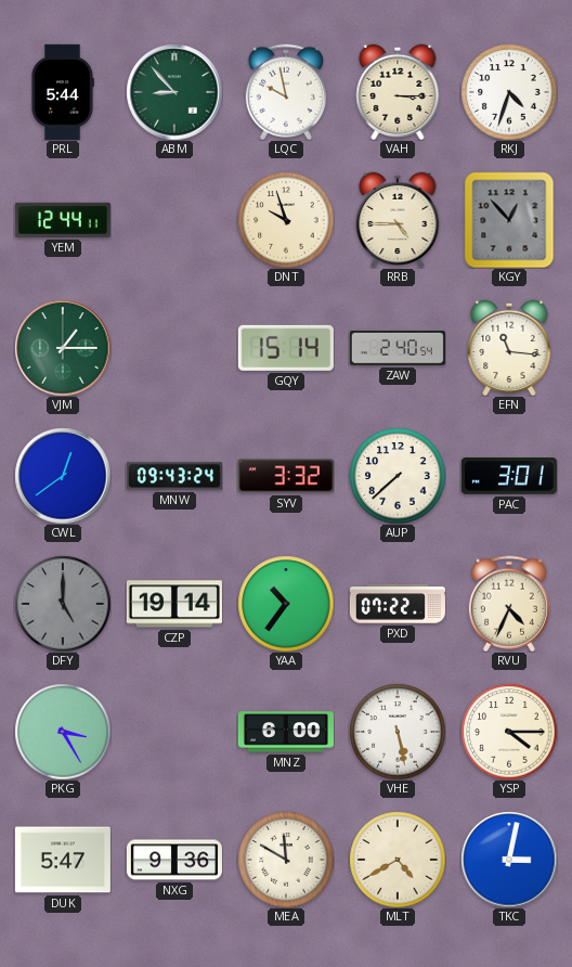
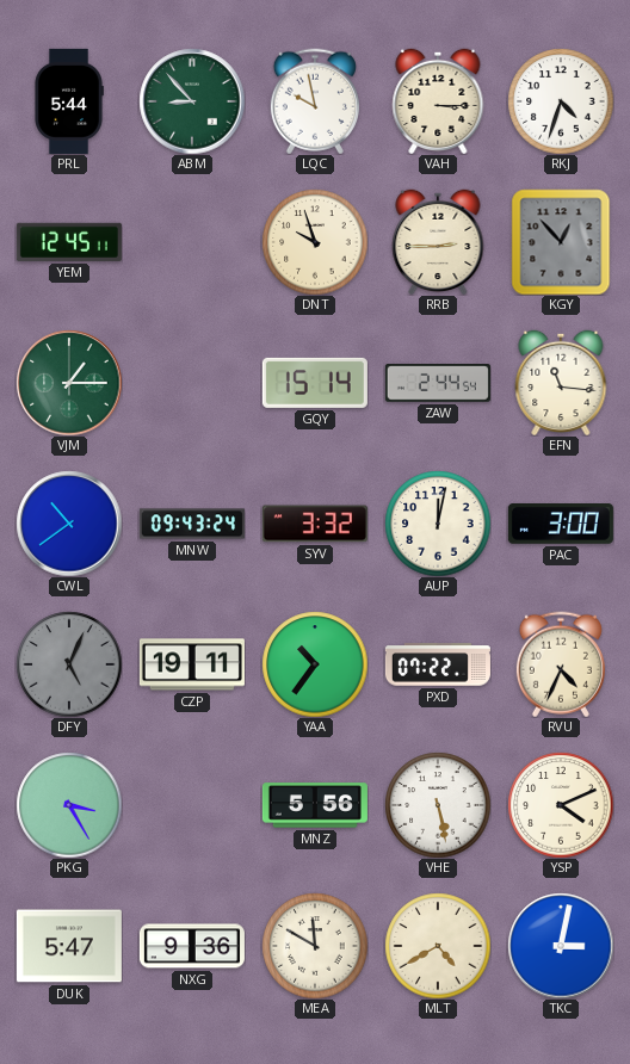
YEM: 12:44 -> 12:45 (69, 242)
RRB: 4:45 -> 2:45 (438, 242)
ZAW: 2:40 -> 2:44 (438, 383)
CWL: 12:39 -> 10:39 (69, 524)
AUP: 7:38 -> 12:02 (438, 524)
PAC: 3:01 -> 3:00 (561, 525)
DFY: 5:00 -> 5:04 (69, 664)
CZP: 19:14 -> 19:11 (192, 664)
MNZ: 6:00 -> 5:56 (315, 805)
YSP: 4:15 -> 4:11 (561, 805)
